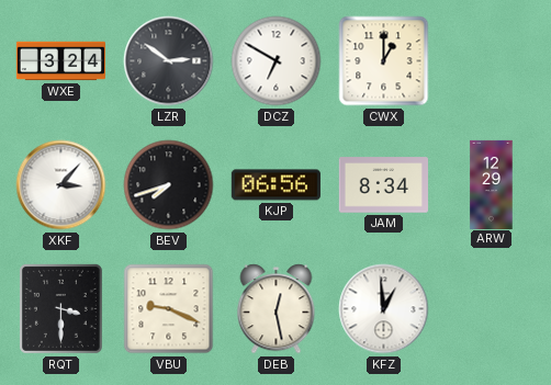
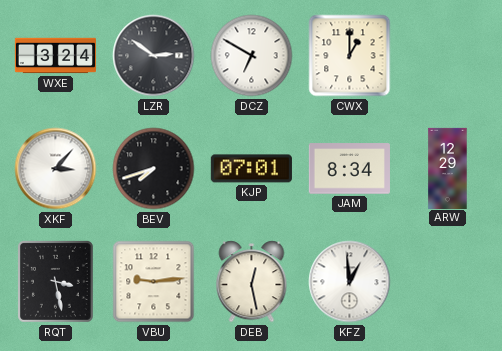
KJP: 06:56 -> 07:01 (251, 169)
RQT: 3:30 -> 3:28 (55, 281)
VBU: 9:19 -> 9:14 (154, 282)
